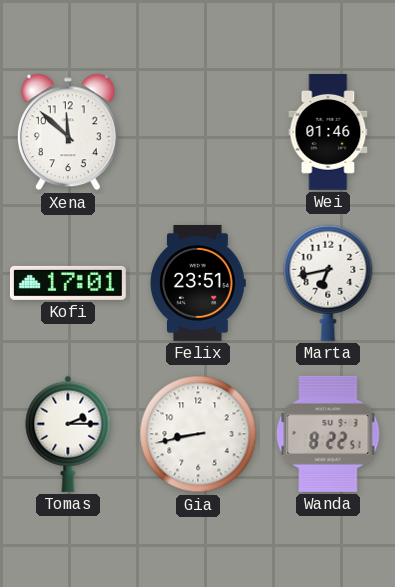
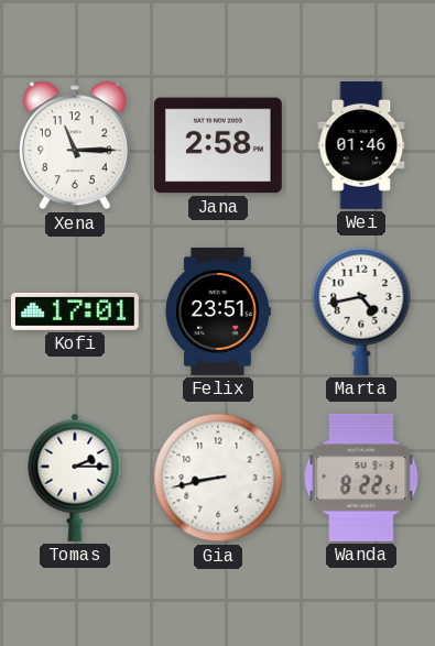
Xena: 11:52 -> 11:15 (75, 145)
Jana: none -> 2:58 (218, 145)
Marta: 6:43 -> 4:43 (361, 311)
